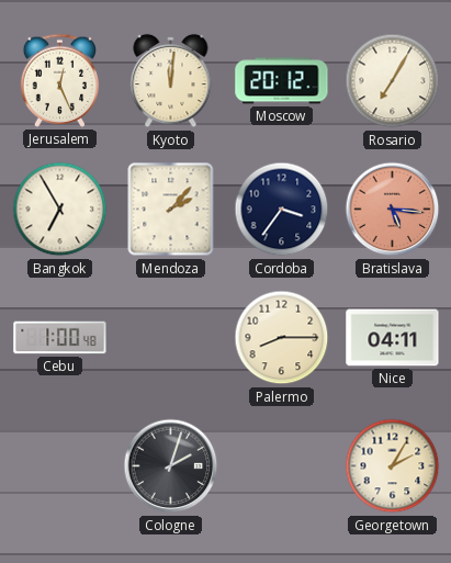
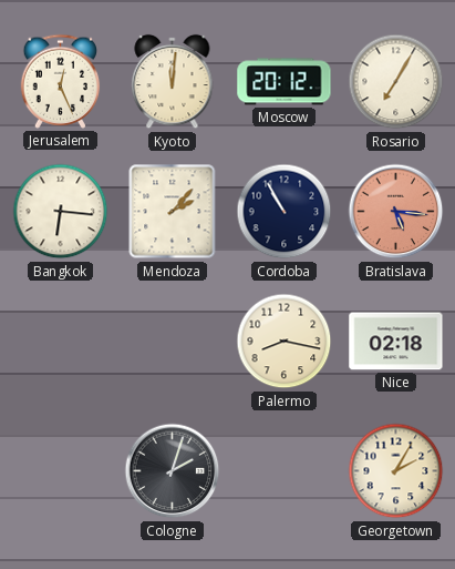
Bangkok: 6:55 -> 6:16 (61, 212)
Cordoba: 3:36 -> 10:55 (285, 212)
Cebu: 1:00 -> none (60, 338)
Palermo: 8:15 -> 8:17 (285, 342)
Nice: 04:11 -> 02:18 (396, 342)
